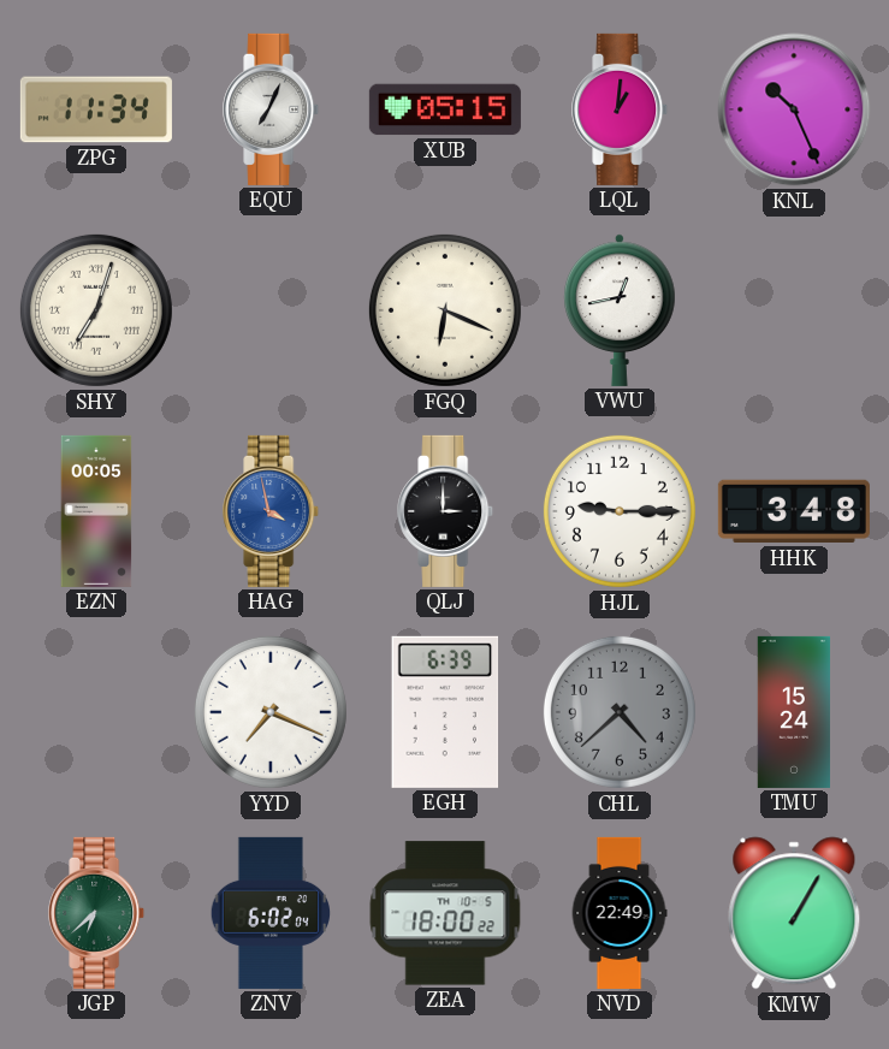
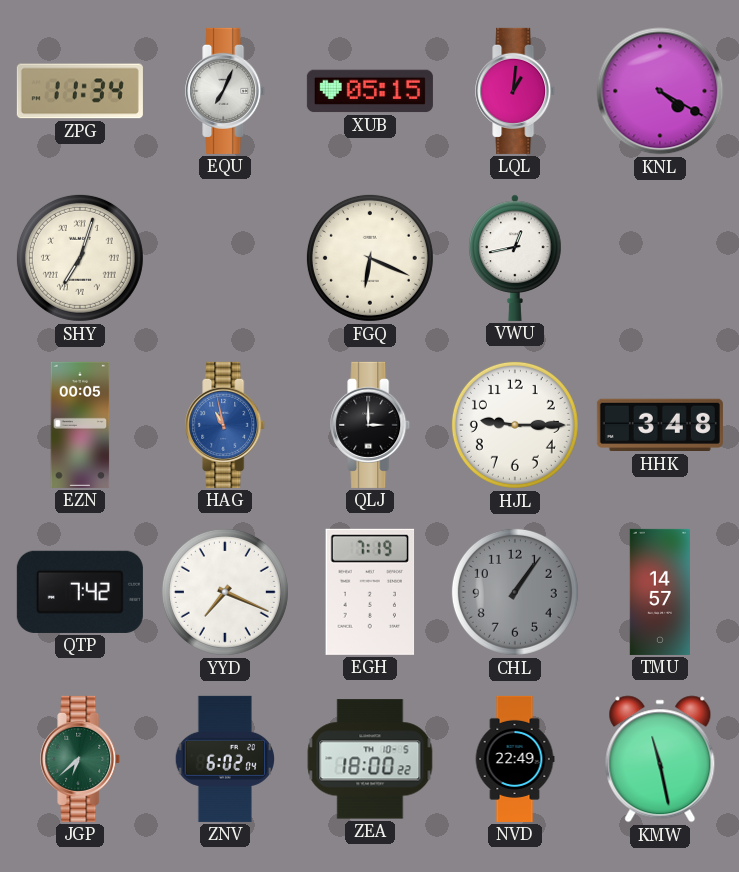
KNL: 10:26 -> 4:20 (660, 91)
HAG: 3:58 -> 10:58 (226, 425)
QTP: none -> 7:42 (80, 592)
EGH: 6:39 -> 7:19 (370, 592)
CHL: 4:38 -> 1:06 (515, 592)
TMU: 15:24 -> 14:57 (660, 592)
KMW: 1:05 -> 11:28 (660, 759)
